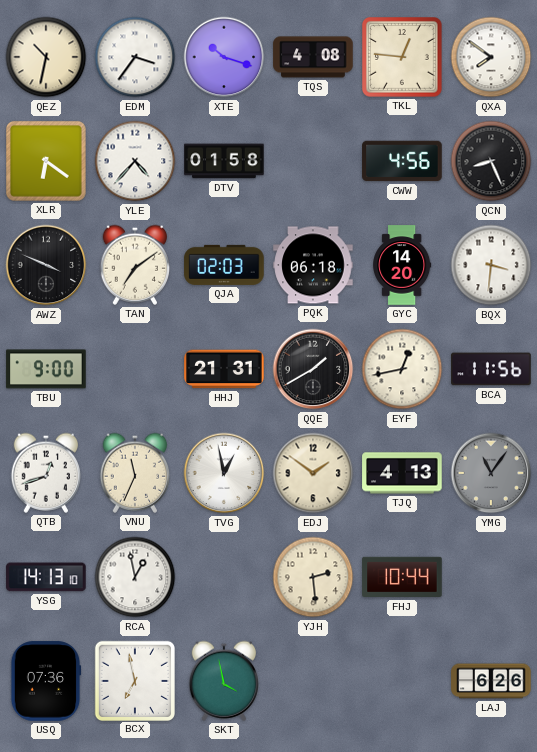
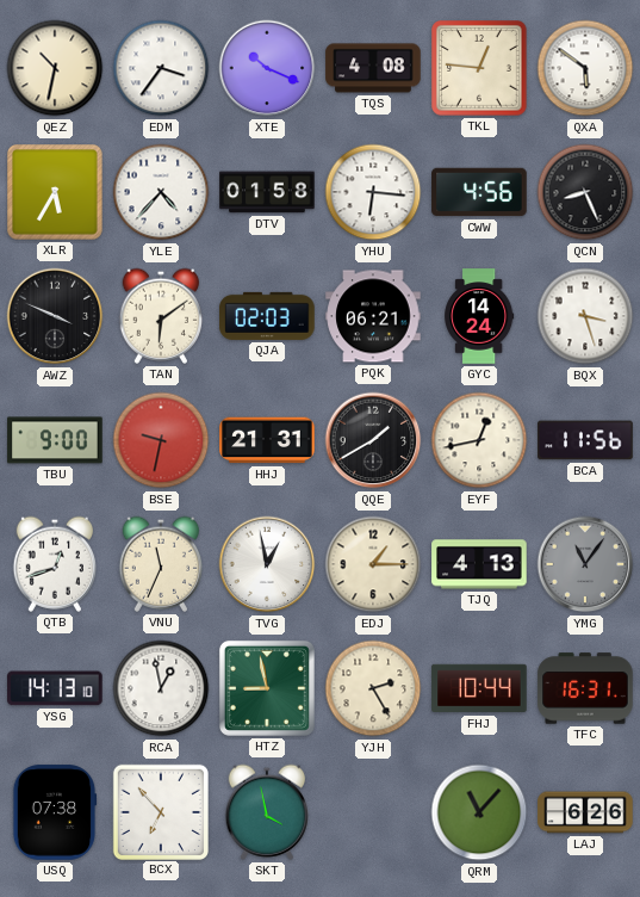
XTE: 10:18 -> 10:19 (267, 68)
QXA: 7:51 -> 5:51 (585, 68)
XLR: 6:21 -> 5:35 (55, 192)
YHU: none -> 6:16 (373, 192)
TAN: 7:09 -> 6:09 (161, 316)
PQK: 06:18 -> 06:21 (373, 316)
GYC: 14:20 -> 14:24 (479, 316)
BQX: 3:31 -> 3:27 (585, 316)
BSE: none -> 9:32 (161, 440)
EDJ: 1:51 -> 1:15 (373, 564)
HTZ: none -> 8:58 (267, 688)
YJH: 2:29 -> 2:25 (373, 688)
TFC: none -> 16:31 (585, 688)
USQ: 07:36 -> 07:38 (55, 812)
BCX: 6:58 -> 6:53 (160, 811)
QRM: none -> 11:07 (479, 812)
